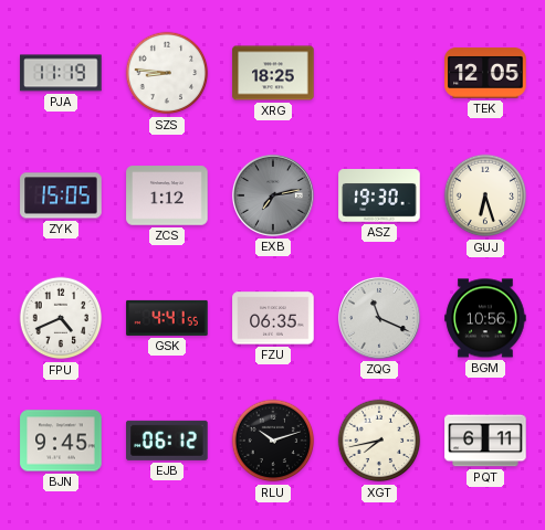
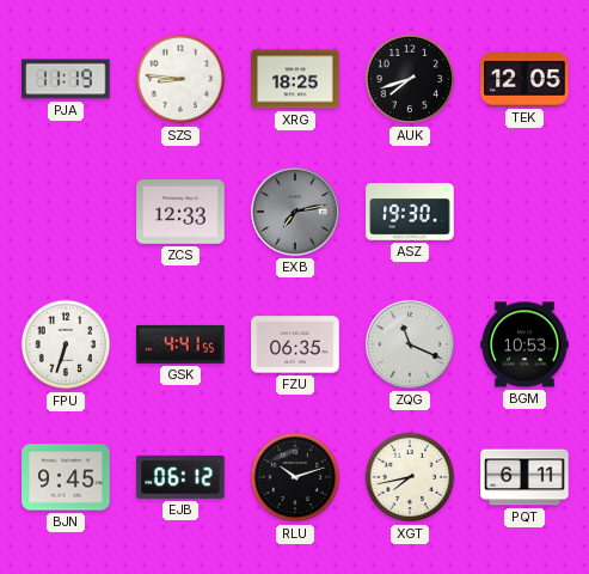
AUK: none -> 7:42 (410, 79)
ZYK: 15:05 -> none (61, 195)
ZCS: 1:12 -> 12:33 (180, 212)
GUJ: 6:27 -> none (485, 195)
FPU: 4:41 -> 6:33 (66, 344)
BGM: 10:56 -> 10:53 (524, 344)
